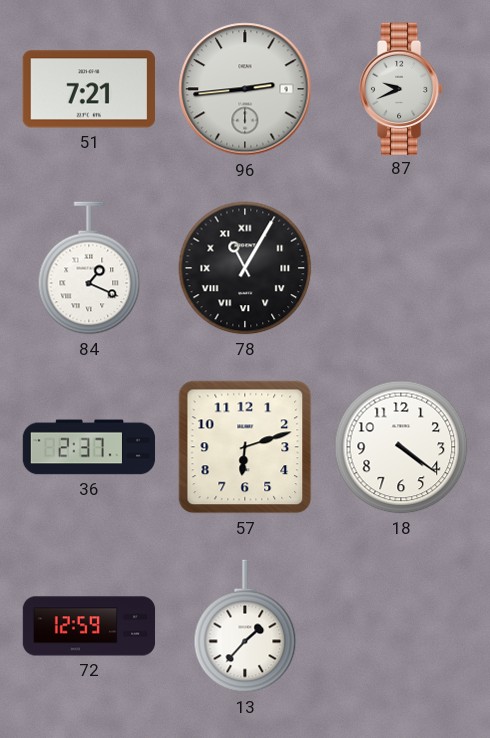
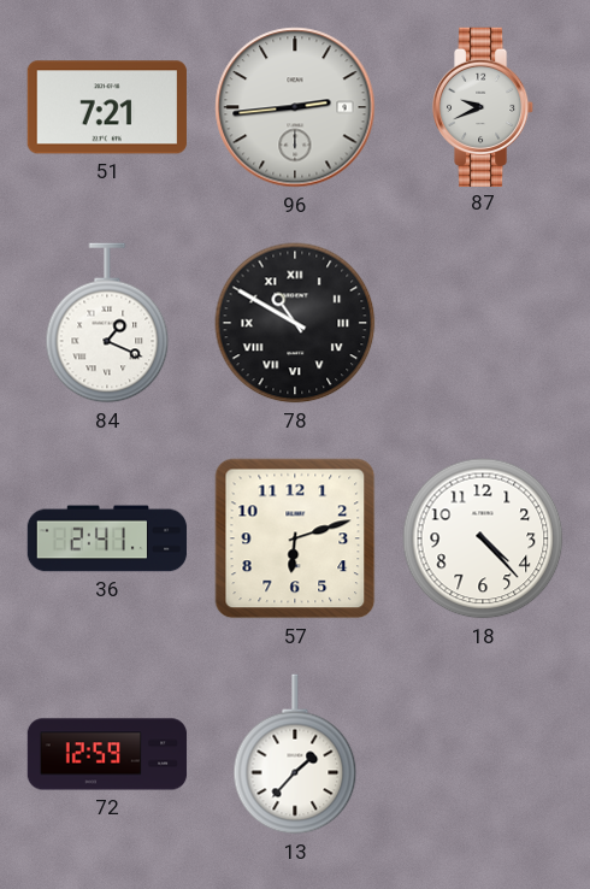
78: 11:05 -> 10:50 (295, 323)
36: 2:37 -> 2:41 (107, 538)
18: 4:21 -> 4:23 (483, 538)
